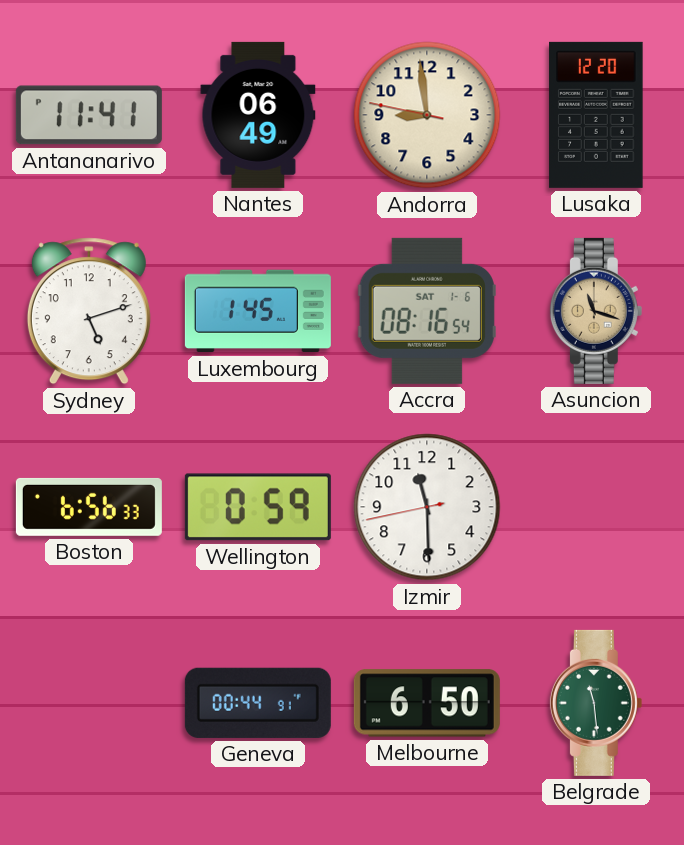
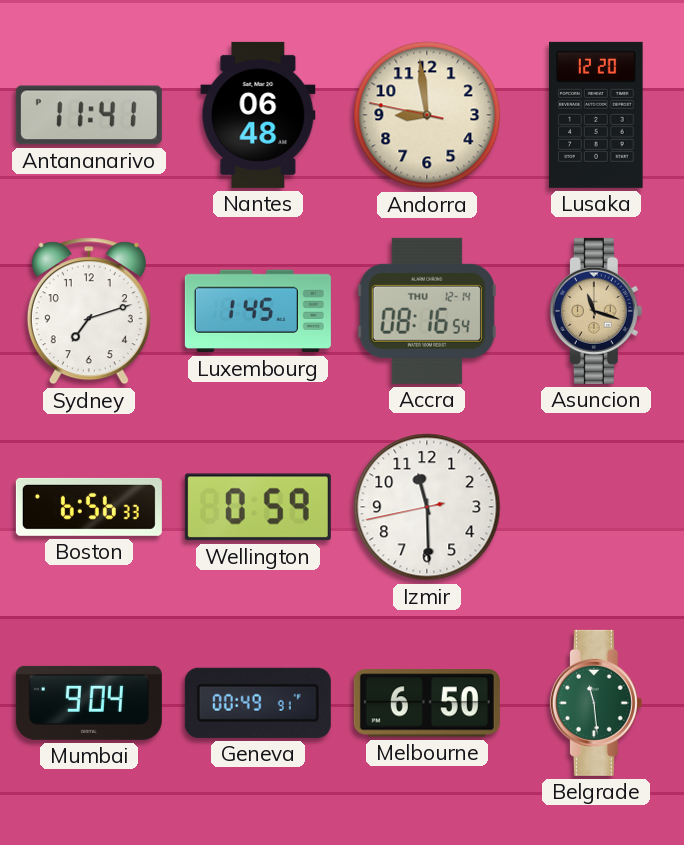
Nantes: 06:49 -> 06:48 (258, 115)
Sydney: 5:12 -> 7:12 (89, 311)
Accra date: SAT 1-6 -> THU 12-14 (427, 311)
Mumbai: none -> 9:04 (89, 703)
Geneva: 00:44 -> 00:49 (258, 703)
